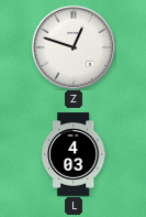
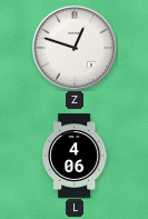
L: 4:03 -> 4:06 (76, 156)
